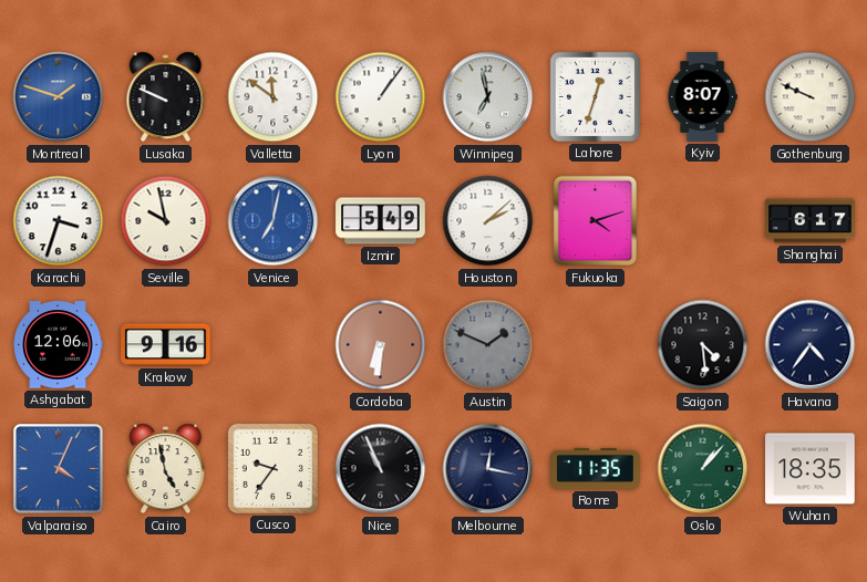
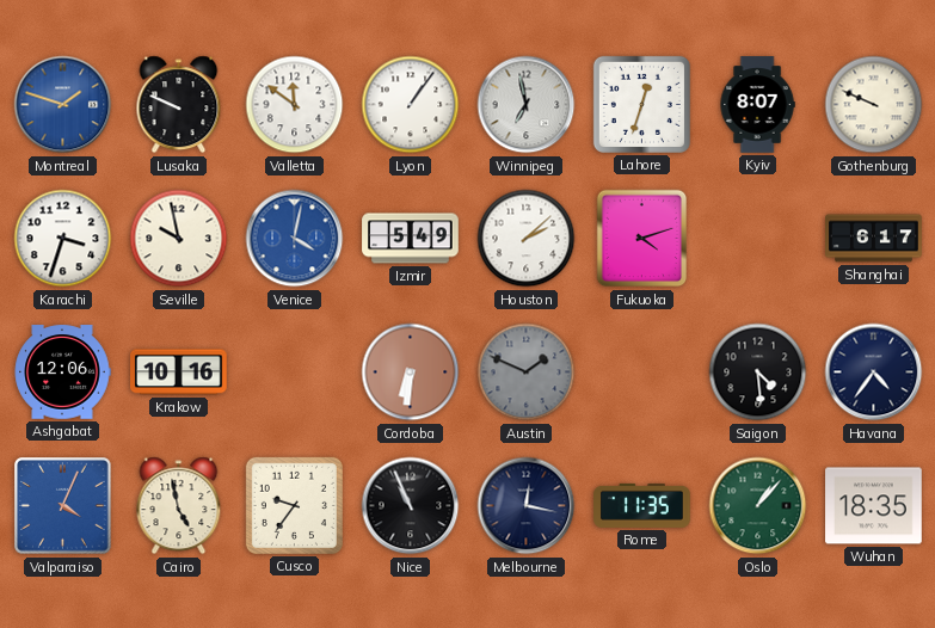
Venice: 7:02 -> 4:02 (295, 239)
Krakow: 9:16 -> 10:16 (179, 373)
